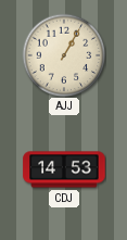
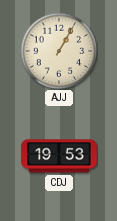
CDJ: 14:53 -> 19:53 (59, 156)
